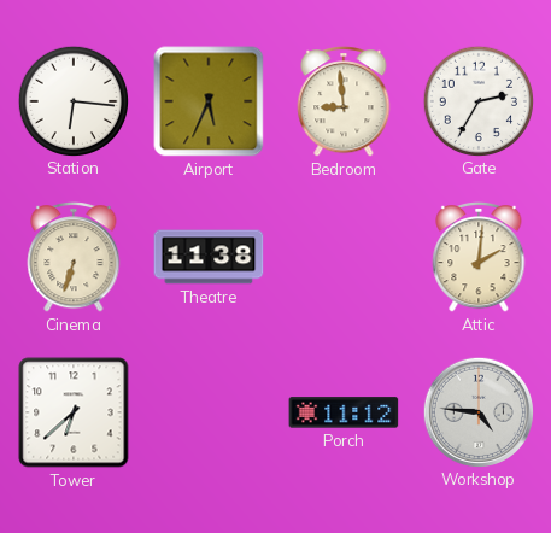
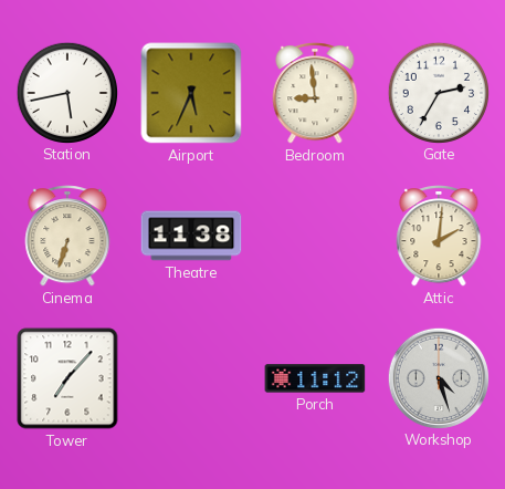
Station: 6:16 -> 5:43 (66, 92)
Tower: 6:38 -> 7:07 (67, 378)
Workshop: 4:46 -> 4:27 (438, 377)
